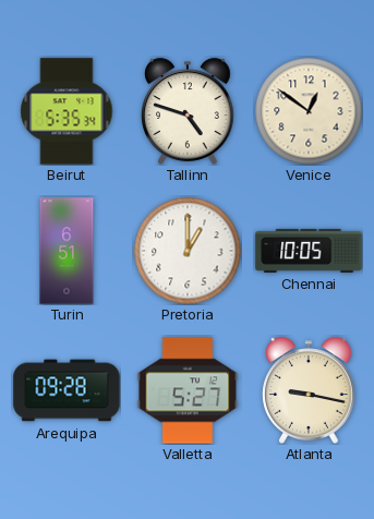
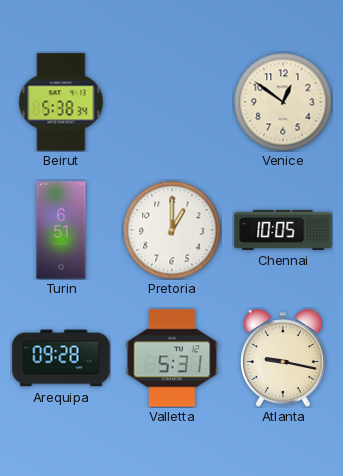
Beirut: 5:35 -> 5:38 (61, 102)
Tallinn: 4:48 -> none (188, 111)
Valletta: 5:27 -> 5:31 (172, 358)
